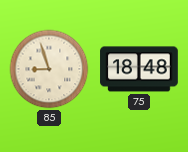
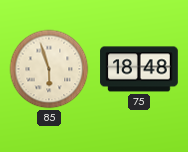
85: 8:57 -> 5:57 (49, 69)
